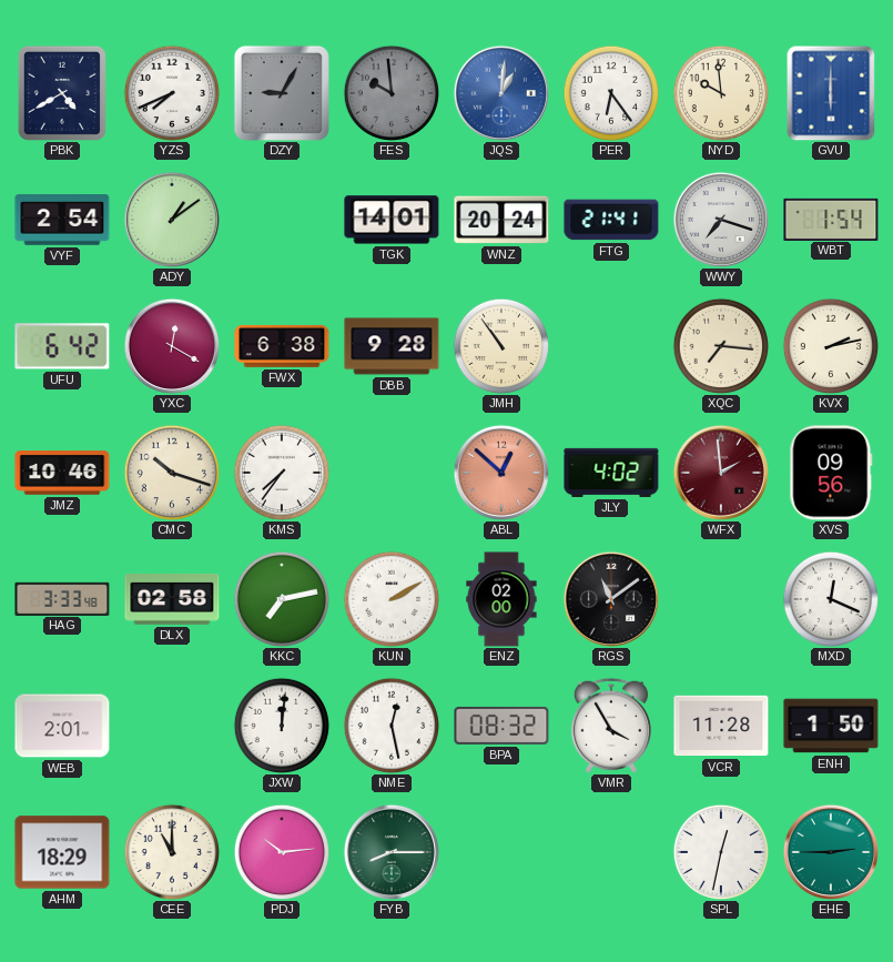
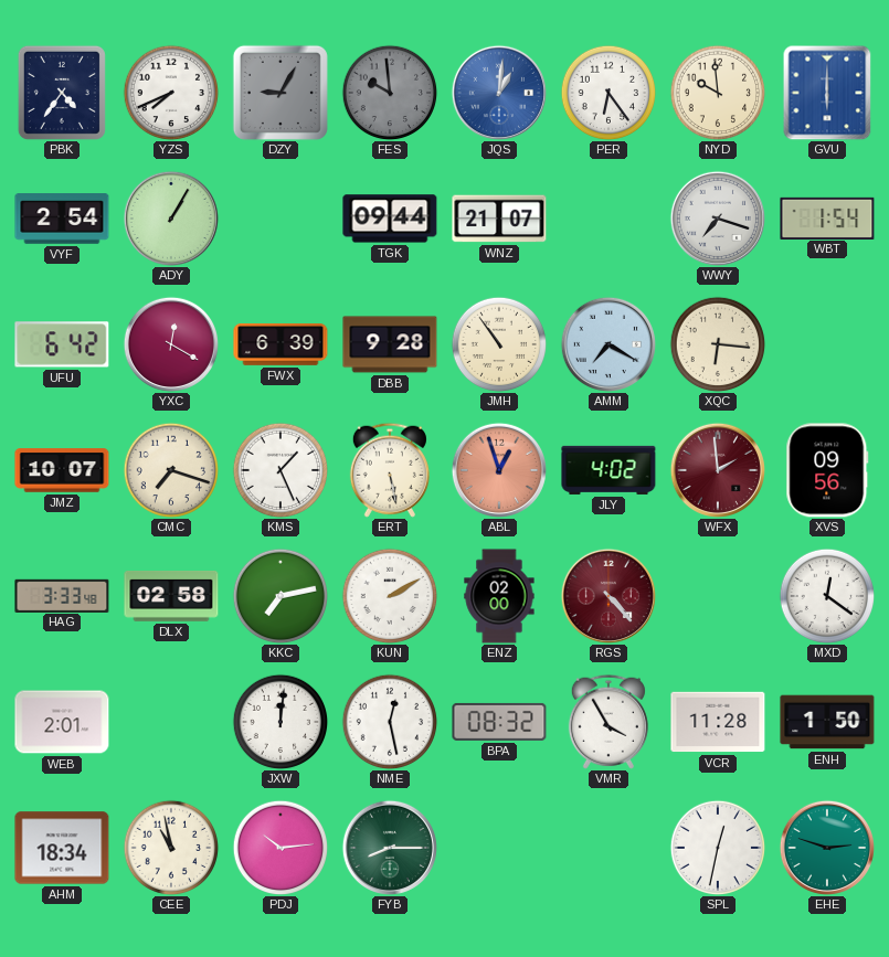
PBK: 4:40 -> 4:36 (62, 93)
ADY: 1:09 -> 1:05 (171, 219)
TGK: 14:01 -> 09:44 (390, 219)
WNZ: 20:24 -> 21:07 (499, 219)
FTG: 21:41 -> none (611, 220)
FWX: 6:38 -> 6:39 (281, 345)
AMM: none -> 7:20 (608, 344)
XQC: 7:16 -> 6:16 (718, 344)
KVX: 2:13 -> none (831, 346)
JMZ: 10:46 -> 10:07 (62, 470)
CMC: 10:18 -> 7:18 (171, 470)
KMS: 7:36 -> 1:26 (281, 470)
ERT: none -> 5:28 (390, 470)
ABL: 12:52 -> 12:57 (499, 470)
RGS: 11:09 -> 4:23 (608, 596)
RGS dial: black -> burgundy (608, 596)
MXD: 12:19 -> 12:21 (827, 596)
AHM: 18:29 -> 18:34 (62, 848)
CEE: 11:00 -> 10:58 (171, 848)
EHE: 2:45 -> 2:48 (827, 848)
